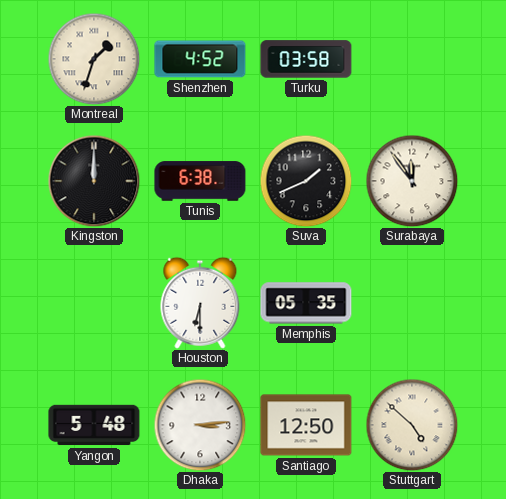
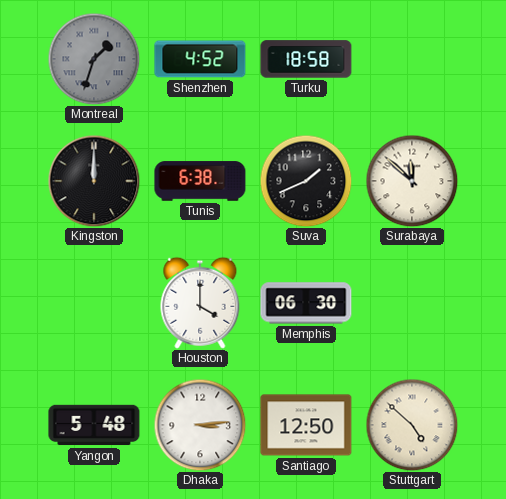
Montreal dial: cream -> grey (94, 59)
Turku: 03:58 -> 18:58 (306, 59)
Surabaya: 11:54 -> 11:52 (412, 181)
Houston: 6:30 -> 4:00 (200, 303)
Memphis: 05:35 -> 06:30 (306, 303)
